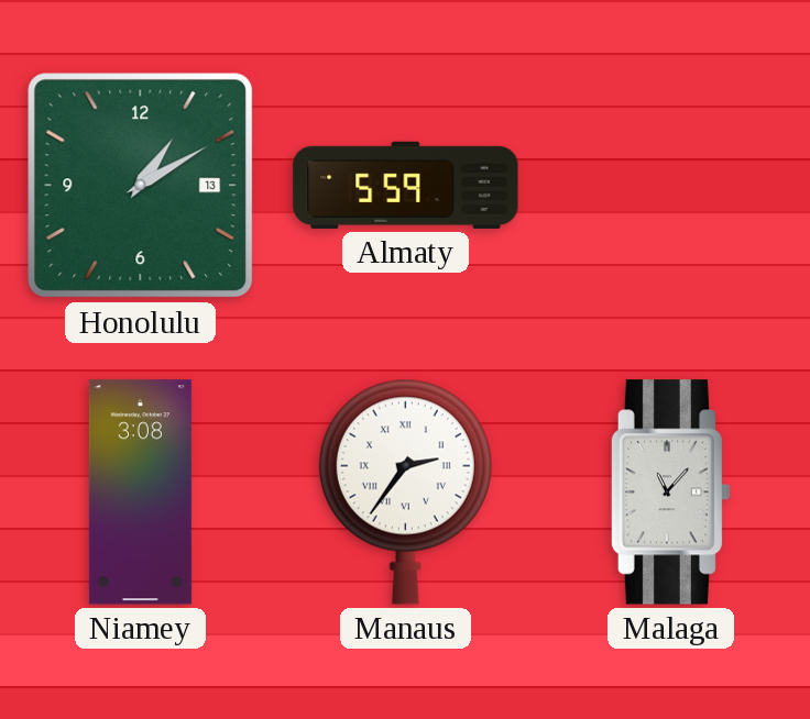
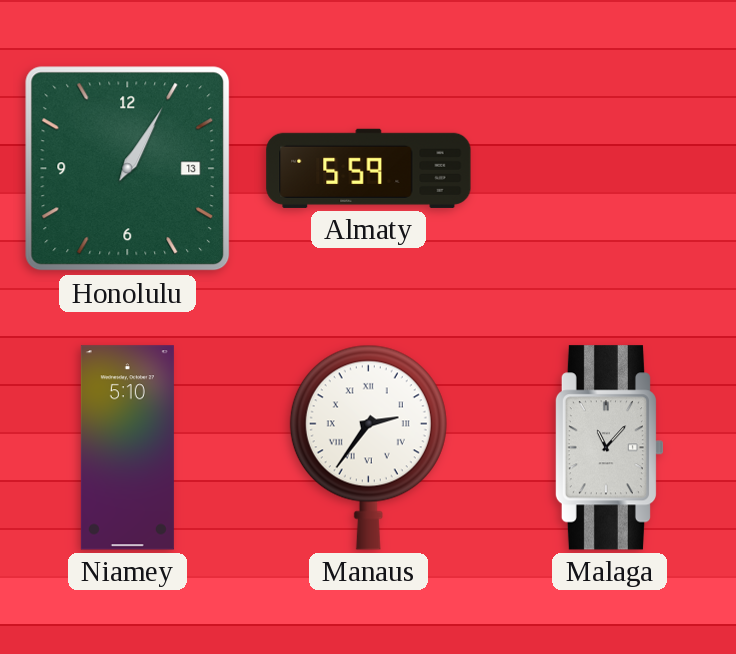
Honolulu: 1:10 -> 1:05 (128, 169)
Niamey: 3:08 -> 5:10 (127, 448)
